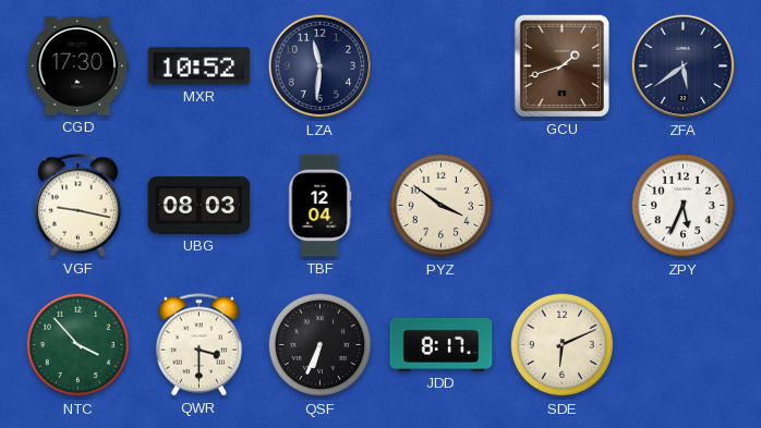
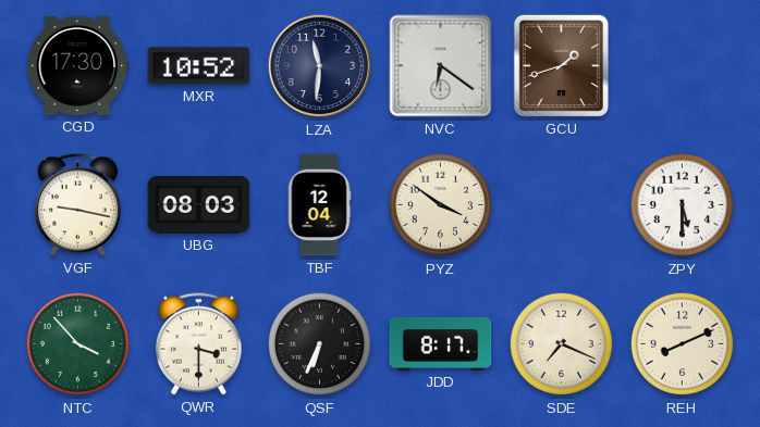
NVC: none -> 6:21 (441, 66)
ZFA: 5:39 -> none (684, 66)
ZPY: 5:34 -> 5:30 (683, 205)
SDE: 6:11 -> 7:19 (562, 344)
REH: none -> 8:11 (683, 344)
